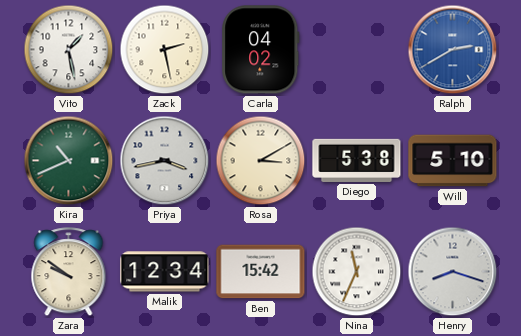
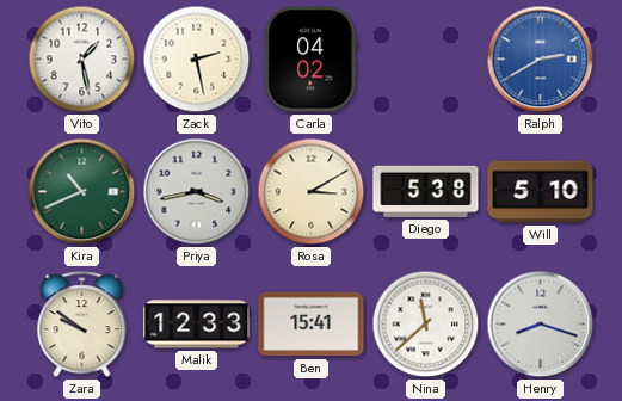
Malik: 12:34 -> 12:33 (197, 325)
Ben: 15:42 -> 15:41 (312, 325)
Nina: 11:34 -> 11:38 (426, 325)
